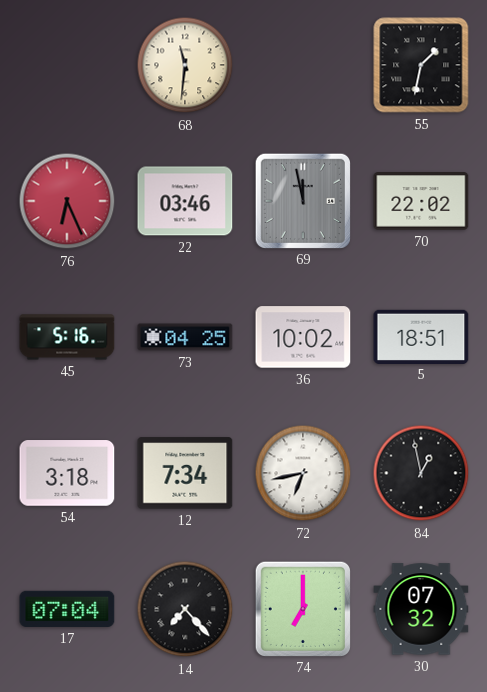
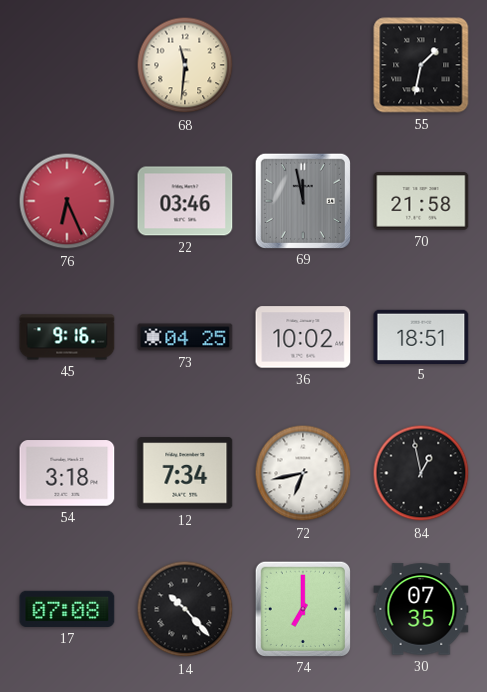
70: 22:02 -> 21:58 (421, 201)
45: 5:16 -> 9:16 (67, 337)
17: 07:04 -> 07:08 (67, 609)
14: 7:23 -> 10:23 (185, 609)
30: 07:32 -> 07:35 (421, 609)
